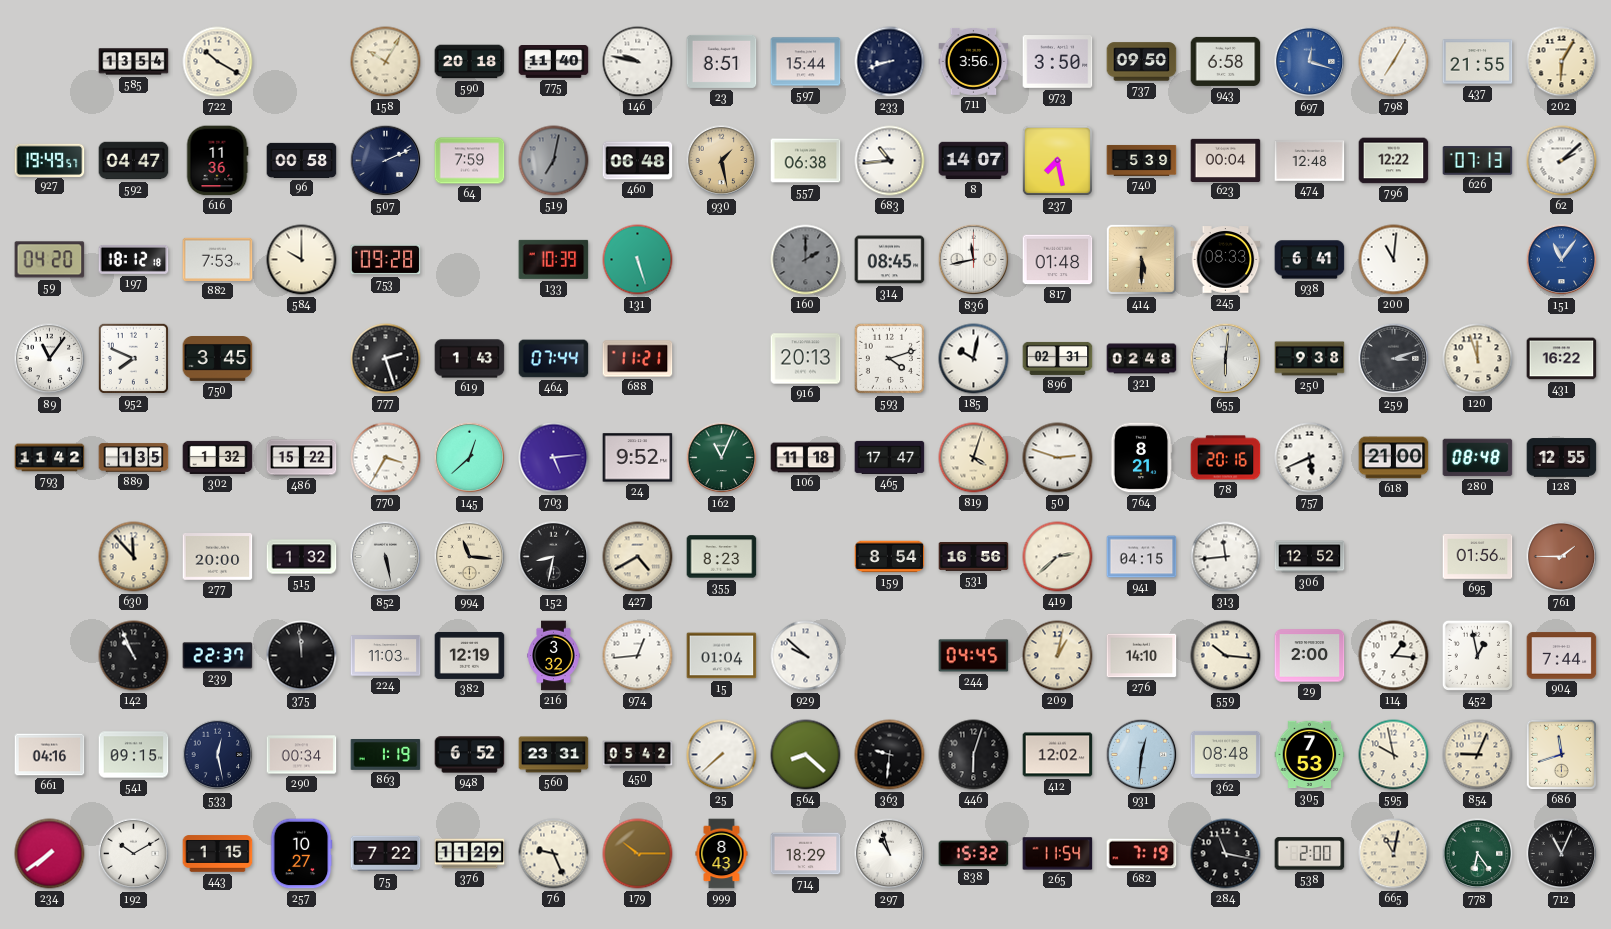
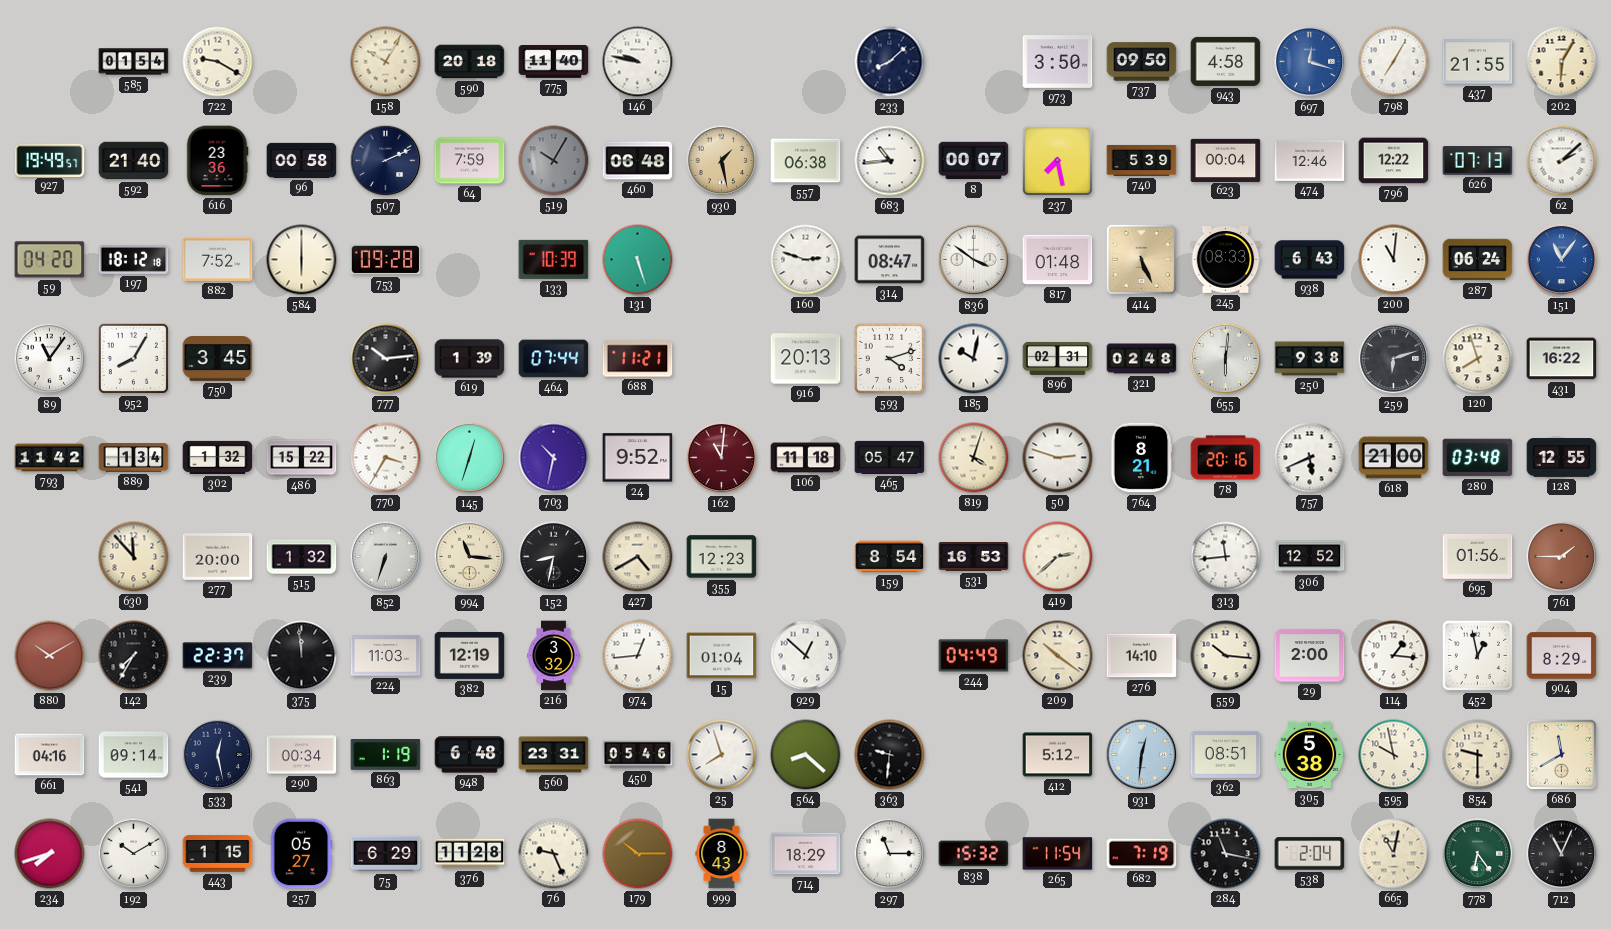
585: 13:54 -> 01:54 (134, 62)
722: 10:20 -> 9:20 (218, 62)
23: 8:51 -> none (722, 61)
597: 15:44 -> none (806, 62)
233: 8:42 -> 8:08 (890, 62)
711: 3:56 -> none (974, 61)
943: 6:58 -> 4:58 (1226, 61)
592: 04:47 -> 21:40 (134, 161)
616: 11:36 -> 23:36 (217, 161)
519: 7:02 -> 10:05 (554, 161)
8: 14:07 -> 00:07 (974, 161)
474: 12:48 -> 12:46 (1310, 161)
882: 7:53 -> 7:52 (218, 259)
584: 10:00 -> 6:00 (302, 260)
160: 2:00 -> 2:48 (806, 260)
160 dial: grey -> white (806, 260)
314: 08:45 -> 08:47 (890, 260)
836: 11:43 -> 3:51 (974, 260)
414: 5:30 -> 5:26 (1141, 259)
938: 6:41 -> 6:43 (1310, 260)
287: none -> 06:24 (1478, 260)
952: 7:49 -> 8:05 (133, 358)
777: 2:27 -> 10:14 (386, 359)
619: 1:43 -> 1:39 (470, 359)
259: 3:12 -> 6:12 (1394, 359)
120: 11:57 -> 7:57 (1478, 359)
889: 1:35 -> 1:34 (134, 458)
145: 12:38 -> 12:33 (470, 458)
703: 5:14 -> 10:32 (554, 458)
162: 11:04 -> 11:01 (722, 458)
162 dial: green -> burgundy (722, 458)
465: 17:47 -> 05:47 (890, 457)
280: 08:48 -> 03:48 (1478, 458)
852: 5:28 -> 6:33 (386, 557)
355: 8:23 -> 12:23 (722, 557)
531: 16:56 -> 16:53 (974, 557)
941: 04:15 -> none (1142, 557)
880: none -> 10:10 (50, 656)
142: 10:56 -> 7:35 (134, 656)
929: 9:52 -> 12:52 (806, 656)
244: 04:45 -> 04:49 (974, 656)
209: 1:02 -> 10:21 (1058, 656)
904: 7:44 -> 8:29 (1562, 656)
541: 09:15 -> 09:14 (134, 755)
948: 6:52 -> 6:48 (470, 755)
450: 05:42 -> 05:46 (638, 755)
25: 7:38 -> 7:57 (722, 755)
446: 6:03 -> none (974, 755)
412: 12:02 -> 5:12 (1058, 755)
362: 08:48 -> 08:51 (1226, 754)
305: 7:53 -> 5:38 (1310, 755)
854: 9:04 -> 9:30 (1478, 755)
686: 11:42 -> 11:40 (1561, 754)
234: 7:39 -> 7:42 (50, 854)
257: 10:27 -> 05:27 (301, 854)
75: 7:22 -> 6:29 (386, 854)
376: 11:29 -> 11:28 (470, 854)
297: 10:57 -> 11:15 (890, 854)
538: 2:00 -> 2:04 (1310, 854)
